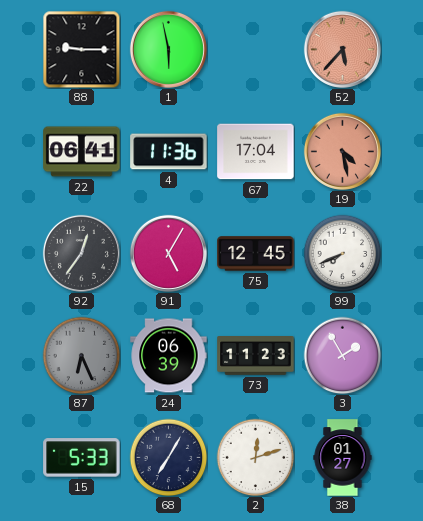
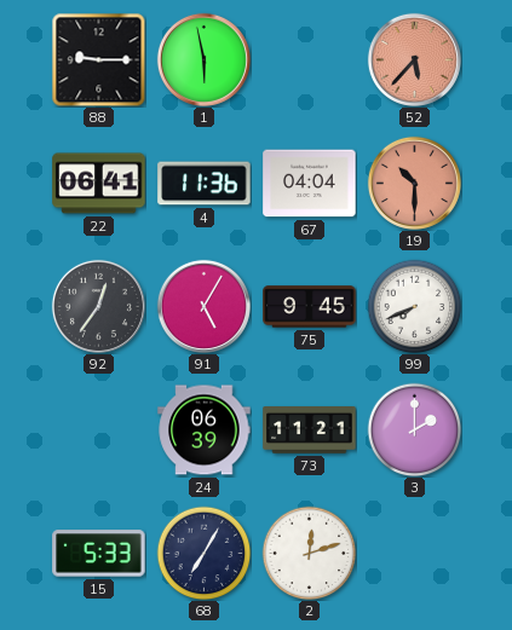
67: 17:04 -> 04:04 (310, 184)
19: 4:28 -> 10:30 (414, 183)
75: 12:45 -> 9:45 (310, 307)
87: 6:26 -> none (81, 355)
73: 11:23 -> 11:21 (310, 430)
3: 1:55 -> 2:00 (414, 429)
38: 01:27 -> none (343, 458)
